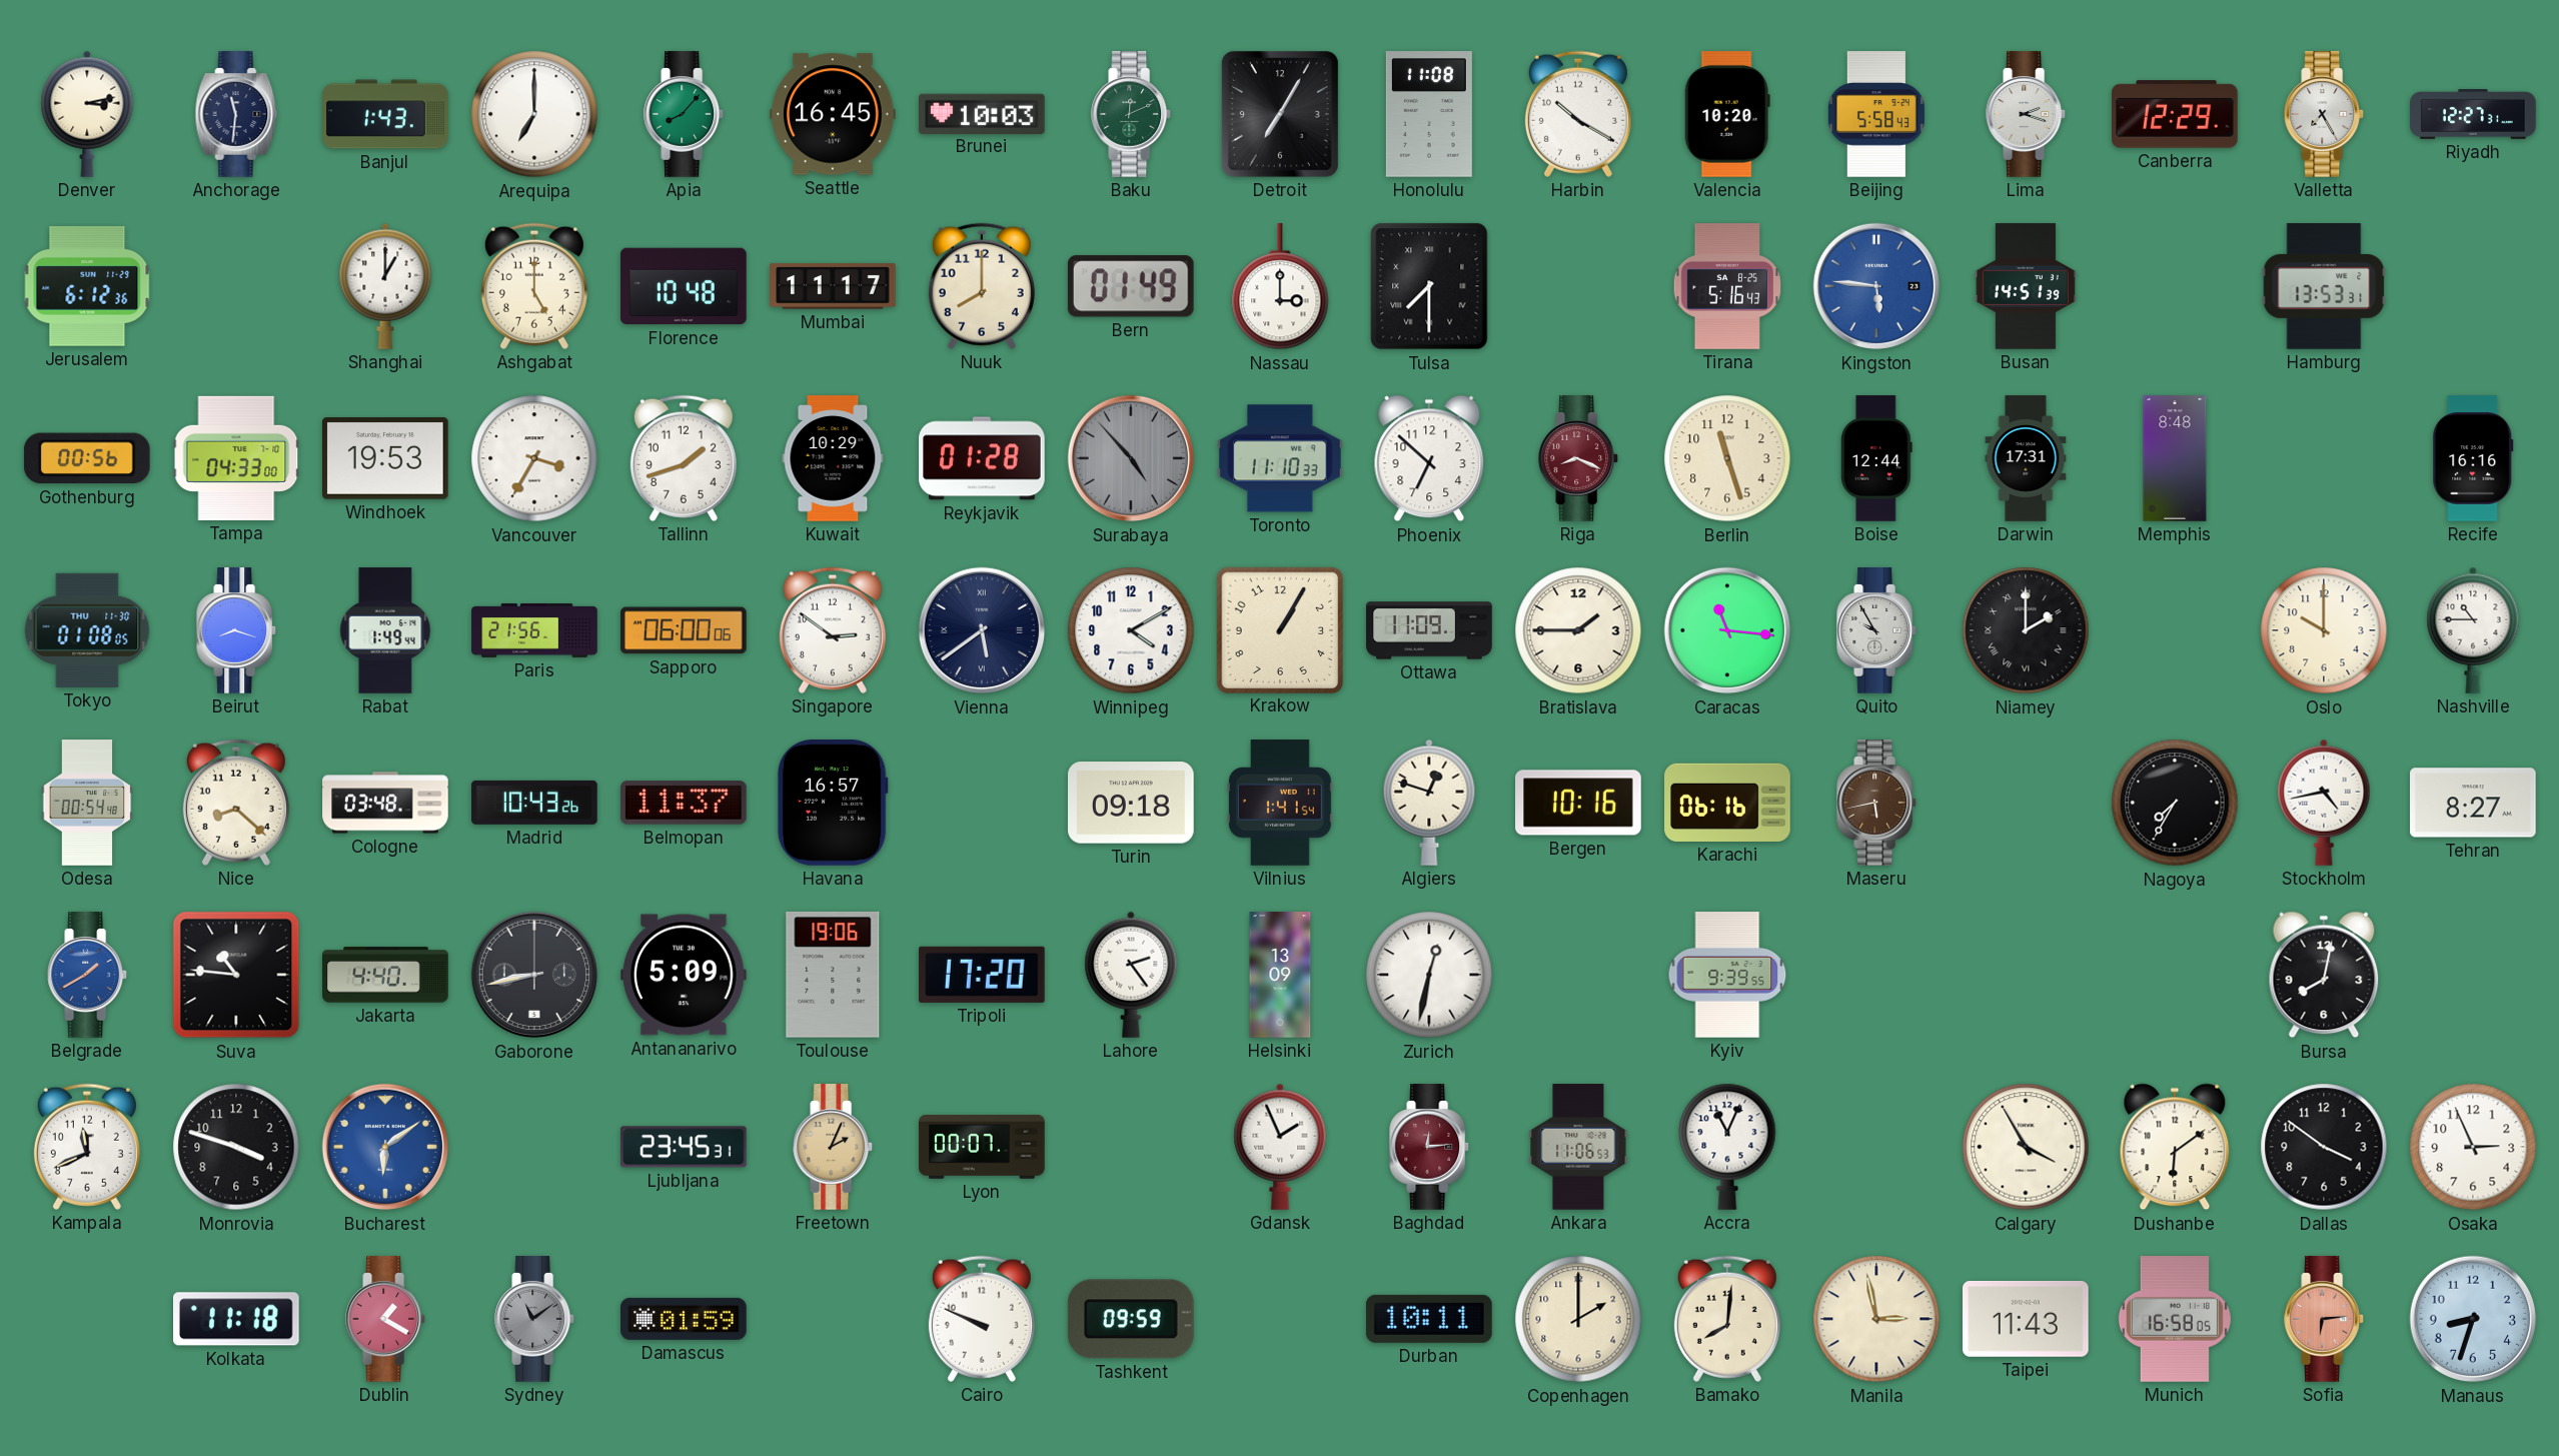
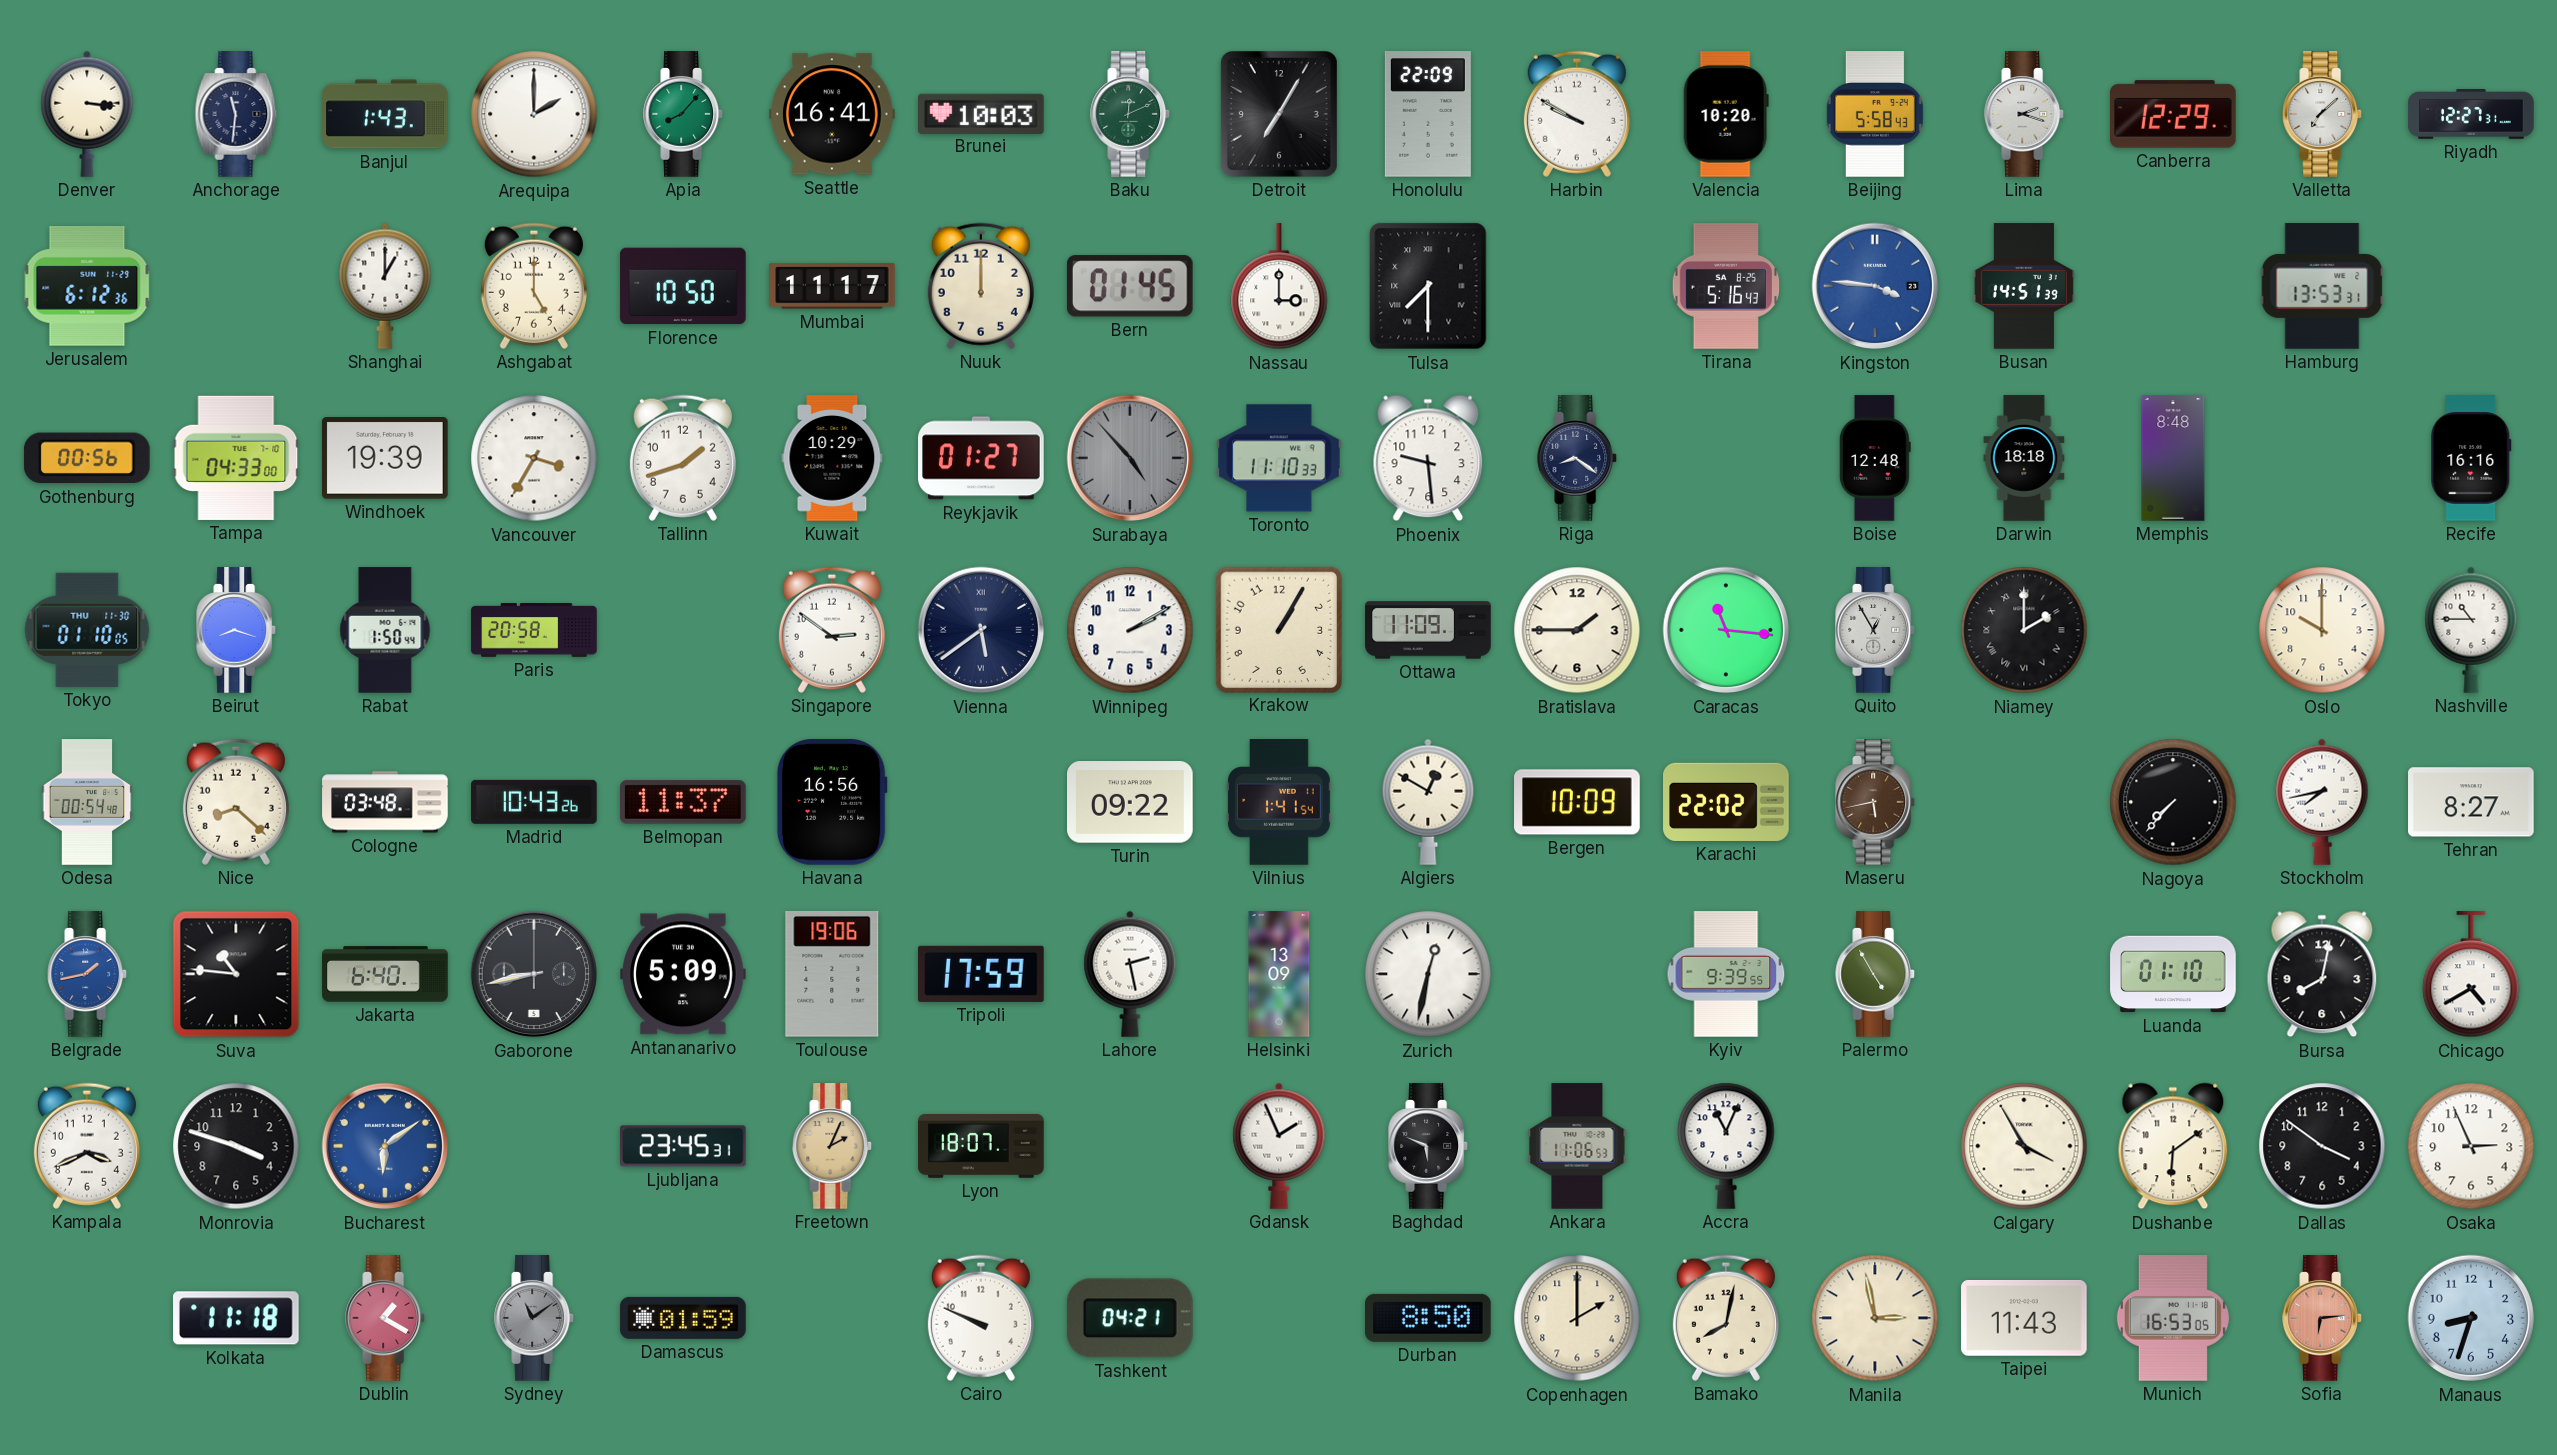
Denver: 3:13 -> 3:16 (87, 114)
Arequipa: 7:00 -> 2:00 (534, 114)
Seattle: 16:45 -> 16:41 (832, 114)
Honolulu: 11:08 -> 22:09 (1428, 114)
Harbin: 10:20 -> 9:50 (1577, 114)
Valletta: 7:25 -> 7:08 (2323, 114)
Florence: 10:48 -> 10:50 (683, 286)
Nuuk: 8:00 -> 12:00 (981, 286)
Bern: 01:49 -> 01:45 (1130, 286)
Kingston: 5:46 -> 3:46 (1875, 286)
Windhoek: 19:53 -> 19:39 (386, 459)
Reykjavik: 01:28 -> 01:27 (981, 458)
Phoenix: 6:52 -> 9:29 (1428, 458)
Riga: 8:19 -> 8:21 (1578, 458)
Riga dial: burgundy -> navy (1578, 458)
Berlin: 11:27 -> none (1727, 458)
Boise: 12:44 -> 12:48 (1875, 458)
Darwin: 17:31 -> 18:18 (2024, 458)
Tokyo: 01:08 -> 01:10 (87, 630)
Rabat: 1:49 -> 1:50 (385, 630)
Paris: 21:56 -> 20:58 (534, 631)
Sapporo: 06:00 -> none (685, 630)
Winnipeg: 4:10 -> 2:10 (1130, 630)
Quito: 9:55 -> 12:55 (1876, 630)
Havana: 16:57 -> 16:56 (832, 803)
Turin: 09:18 -> 09:22 (1130, 802)
Algiers: 12:48 -> 12:50 (1428, 802)
Bergen: 10:16 -> 10:09 (1577, 802)
Karachi: 06:16 -> 22:02 (1726, 802)
Nagoya: 7:35 -> 7:37 (2173, 802)
Stockholm: 4:43 -> 7:43 (2322, 802)
Belgrade: 1:40 -> 1:43 (88, 974)
Jakarta: 4:40 -> 6:40 (385, 974)
Tripoli: 17:20 -> 17:59 (982, 974)
Lahore: 2:24 -> 2:28 (1130, 974)
Palermo: none -> 4:55 (1876, 974)
Luanda: none -> 01:10 (2173, 974)
Chicago: none -> 4:40 (2471, 975)
Kampala: 11:41 -> 3:41 (87, 1146)
Lyon: 00:07 -> 18:07 (981, 1146)
Baghdad: 12:14 -> 5:49 (1429, 1146)
Baghdad dial: burgundy -> black (1429, 1146)
Tashkent: 09:59 -> 04:21 (1130, 1318)
Durban: 10:11 -> 8:50 (1429, 1318)
Bamako: 8:01 -> 8:02 (1726, 1318)
Munich: 16:58 -> 16:53 (2173, 1318)
